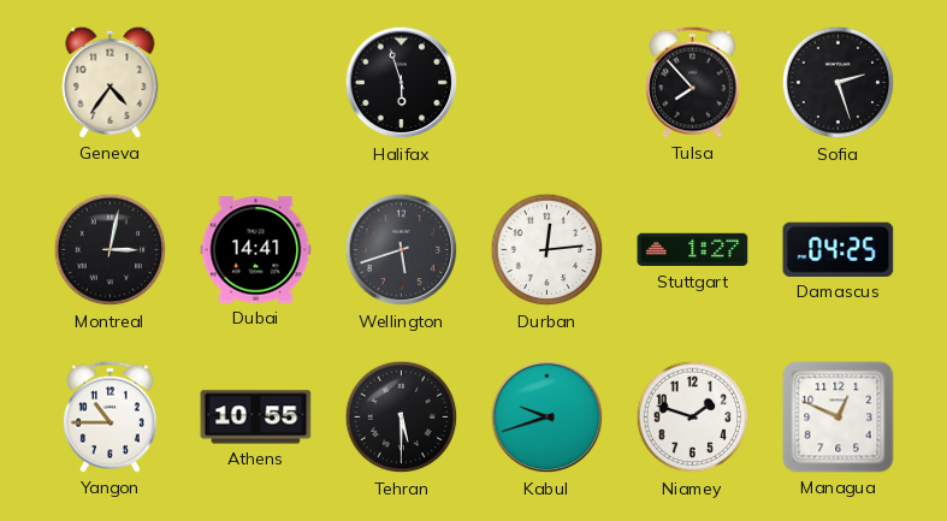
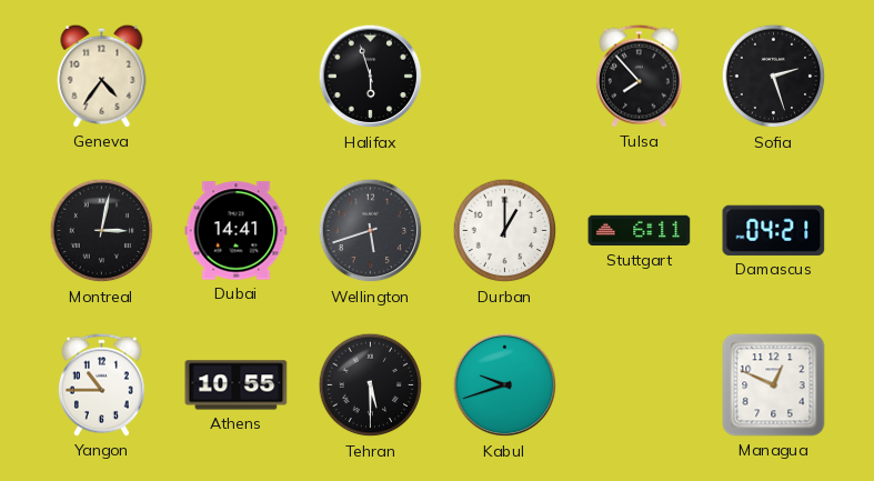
Durban: 12:14 -> 1:00 (505, 231)
Stuttgart: 1:27 -> 6:11 (640, 231)
Damascus: 04:25 -> 04:21 (774, 230)
Niamey: 1:48 -> none (693, 418)
